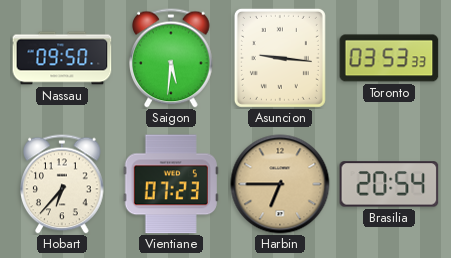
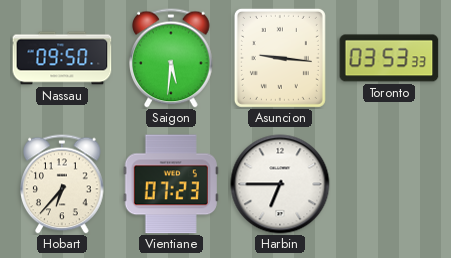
Harbin dial: champagne -> white (280, 184)
Brasilia: 20:54 -> none (389, 184)
